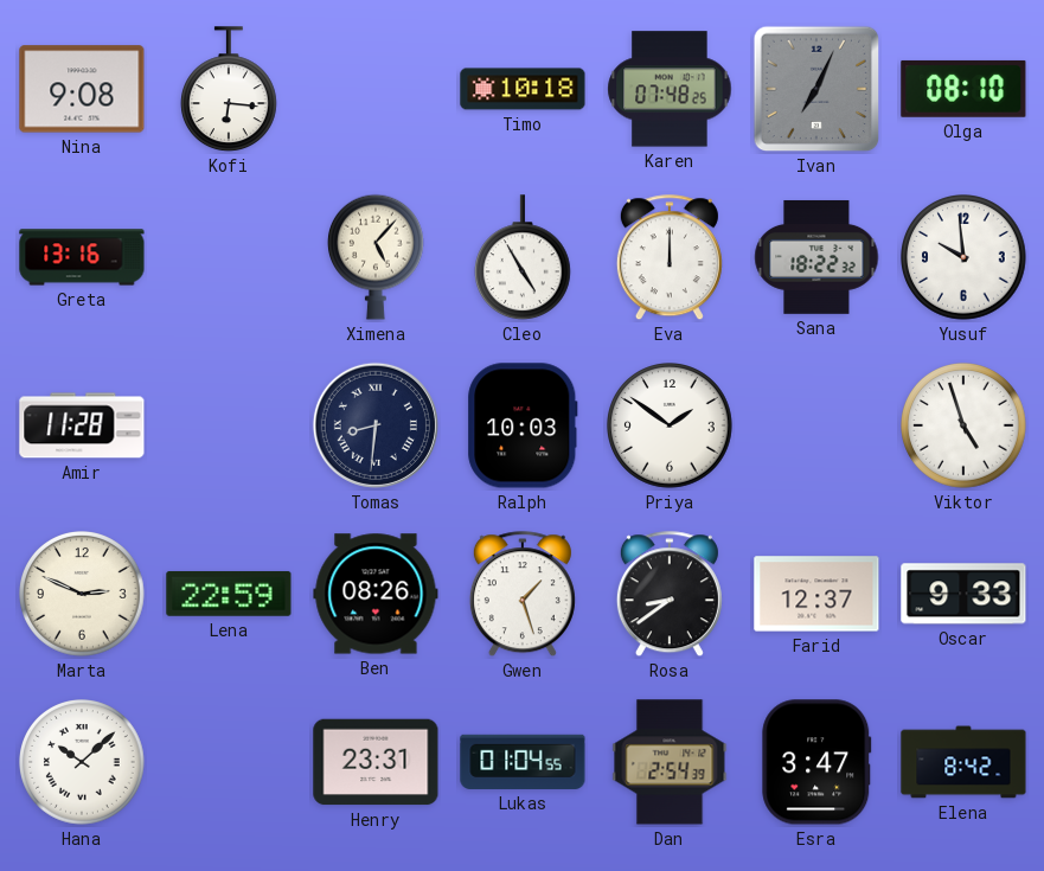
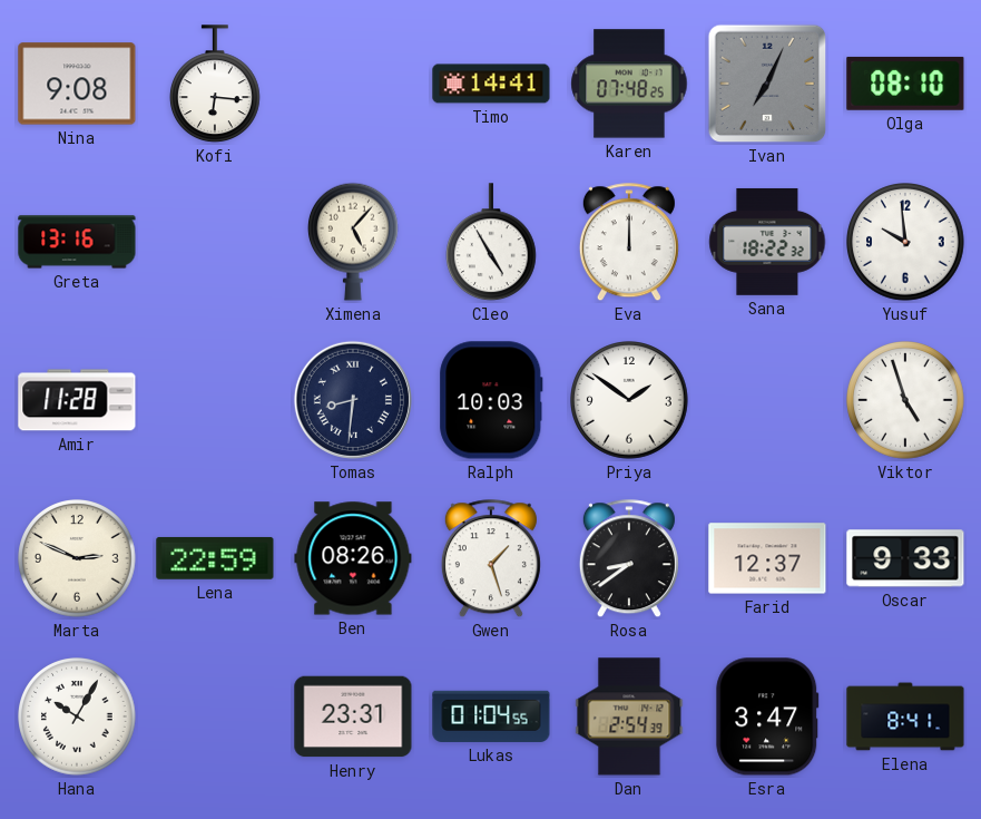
Timo: 10:18 -> 14:41 (491, 84)
Hana: 10:08 -> 10:05 (77, 716)
Elena: 8:42 -> 8:41 (905, 716)
